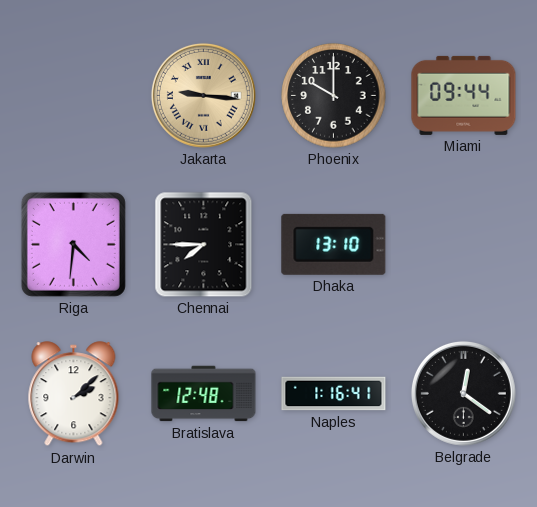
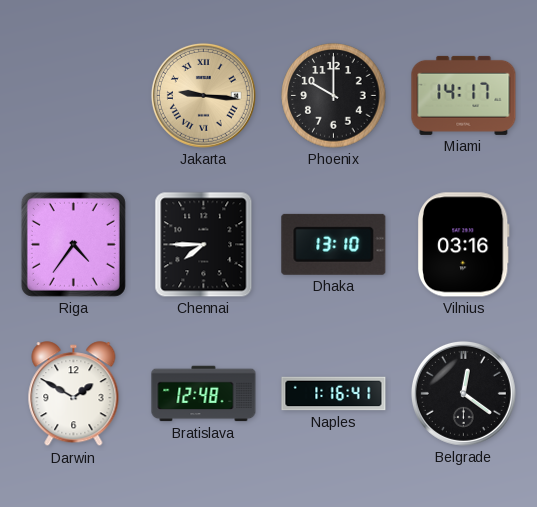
Miami: 09:44 -> 14:17 (464, 95)
Riga: 4:31 -> 4:36 (73, 244)
Vilnius: none -> 03:16 (463, 245)
Darwin: 2:08 -> 1:50 (74, 394)
